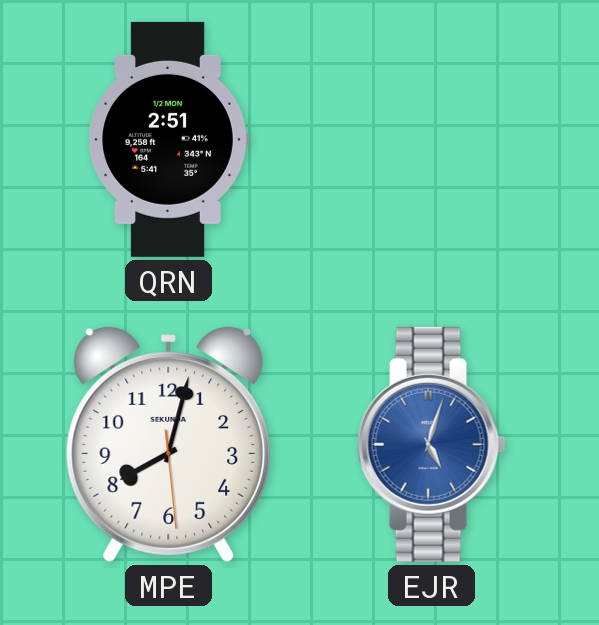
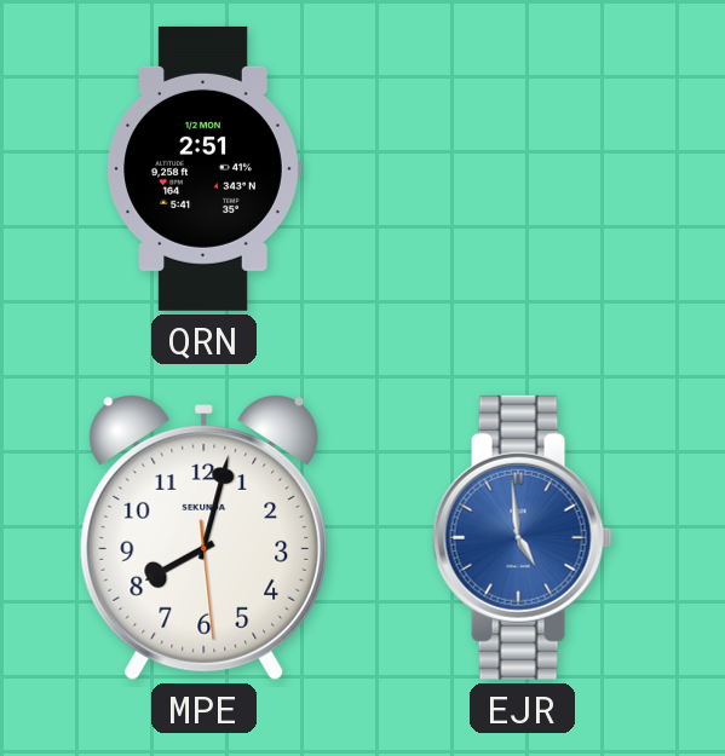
EJR: 5:03 -> 4:59 (522, 537)
